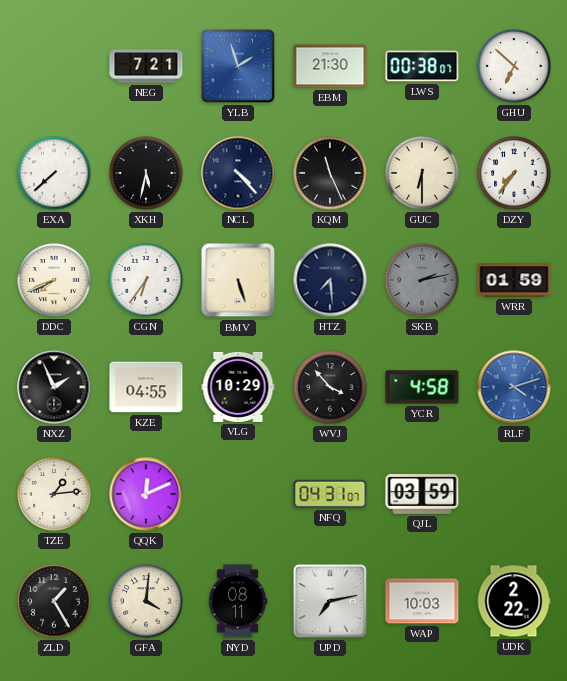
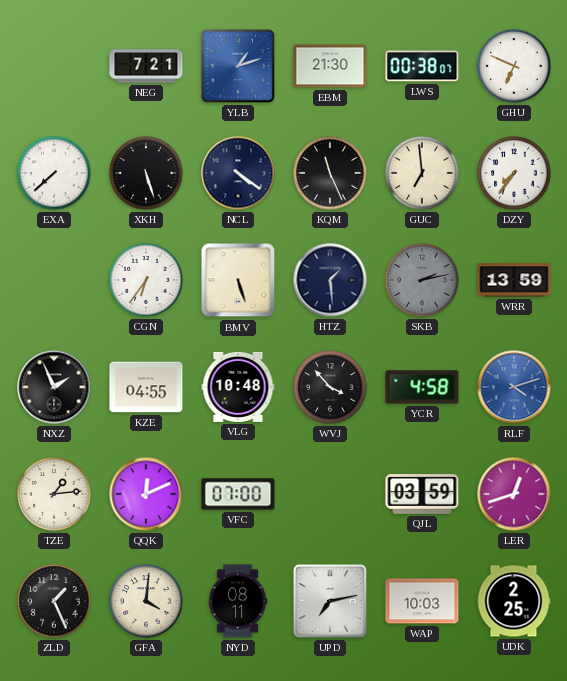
YLB: 1:57 -> 1:12 (238, 66)
GHU: 6:52 -> 6:49 (514, 66)
XKH: 5:32 -> 5:27 (146, 173)
NCL: 4:23 -> 4:21 (238, 173)
GUC: 6:30 -> 6:59 (422, 173)
DDC: 7:41 -> none (54, 280)
HTZ: 7:29 -> 1:29 (330, 280)
WRR: 01:59 -> 13:59 (514, 280)
VLG: 10:29 -> 10:48 (238, 387)
VFC: none -> 07:00 (238, 494)
NFQ: 04:31 -> none (330, 494)
LER: none -> 12:42 (514, 494)
ZLD: 1:25 -> 1:26 (54, 601)
UDK: 2:22 -> 2:25 (514, 601)
